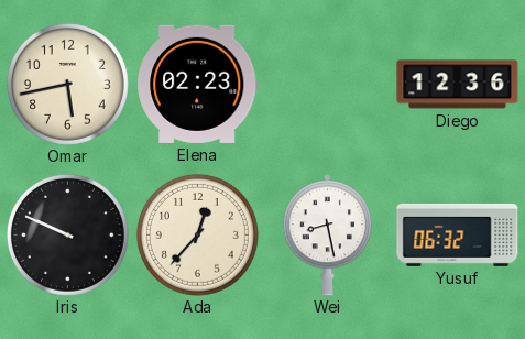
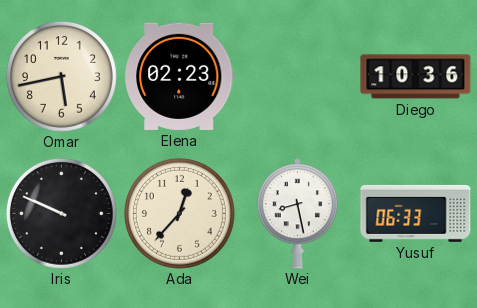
Diego: 12:36 -> 10:36 (416, 77)
Yusuf: 06:32 -> 06:33 (416, 213)
